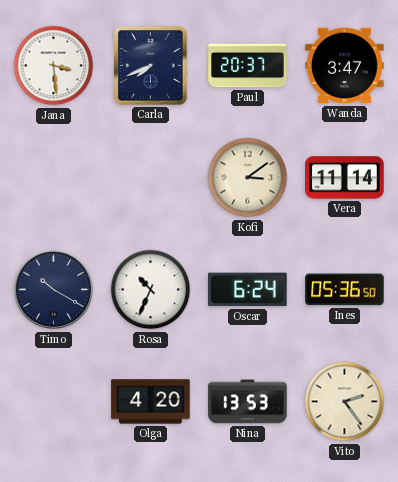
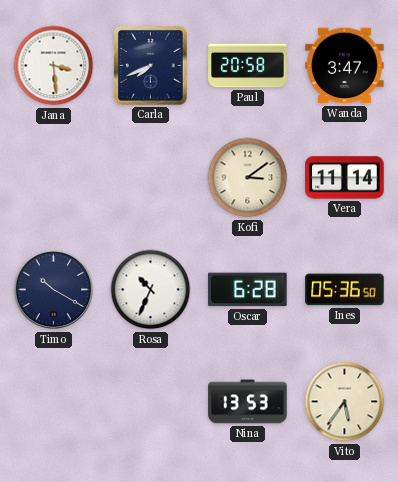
Paul: 20:37 -> 20:58 (248, 66)
Oscar: 6:24 -> 6:28 (248, 290)
Olga: 4:20 -> none (151, 402)
Vito: 2:24 -> 5:36 (345, 402)
